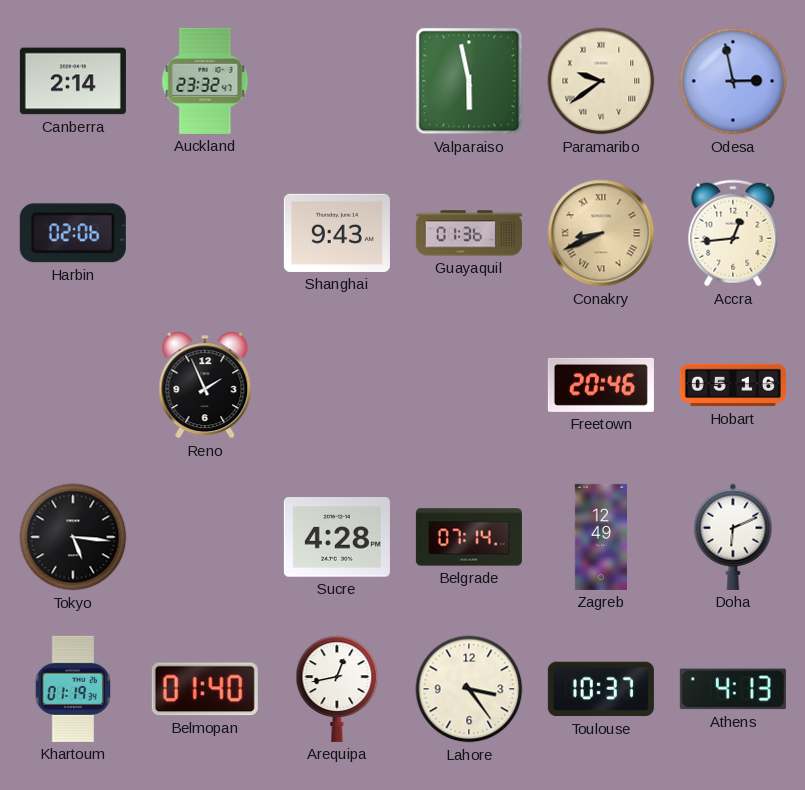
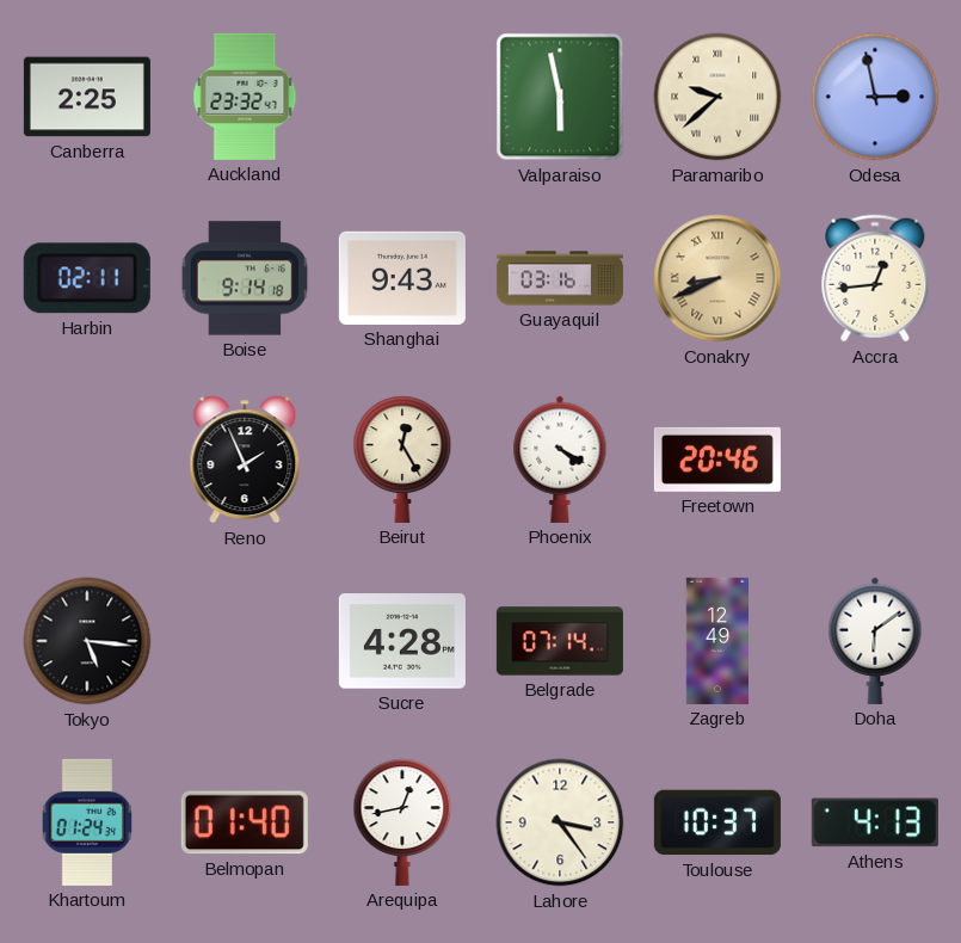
Canberra: 2:14 -> 2:25 (87, 97)
Paramaribo: 9:39 -> 9:38 (717, 97)
Harbin: 02:06 -> 02:11 (87, 278)
Boise: none -> 9:14 (245, 278)
Guayaquil: 01:36 -> 03:16 (560, 278)
Beirut: none -> 12:25 (402, 460)
Phoenix: none -> 4:20 (560, 460)
Hobart: 05:16 -> none (733, 385)
Doha: 6:11 -> 6:09 (875, 641)
Khartoum: 01:19 -> 01:24 (86, 822)
